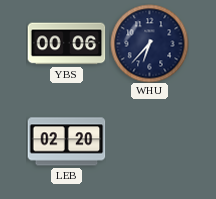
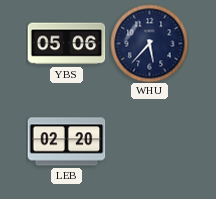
YBS: 00:06 -> 05:06 (66, 44)
WHU: 6:37 -> 5:37 (149, 43)
